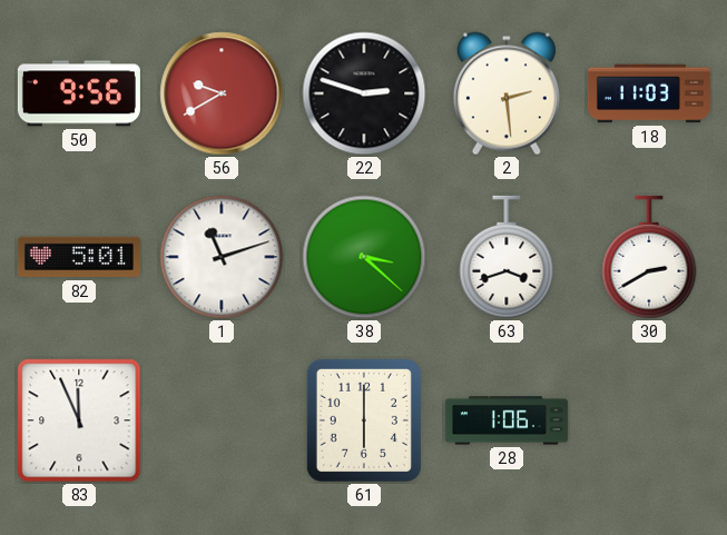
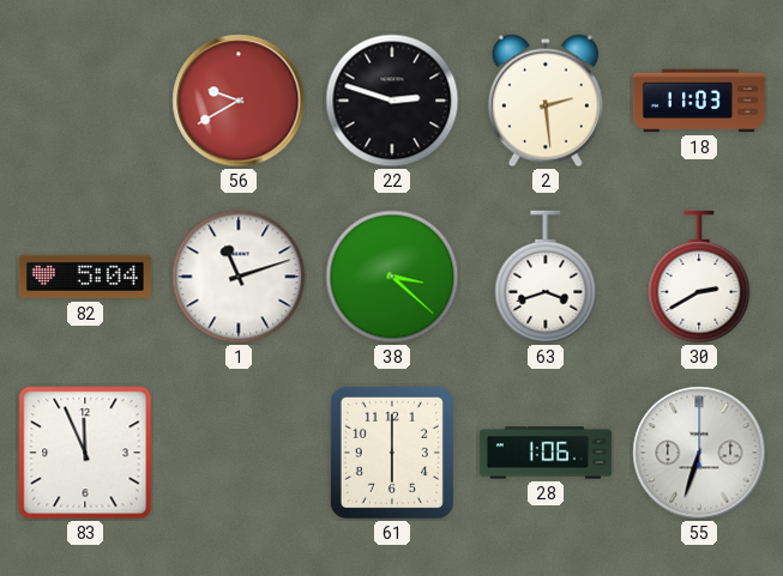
50: 9:56 -> none (79, 93)
82: 5:01 -> 5:04 (85, 277)
55: none -> 6:33 (699, 453)
